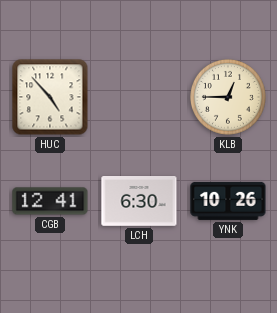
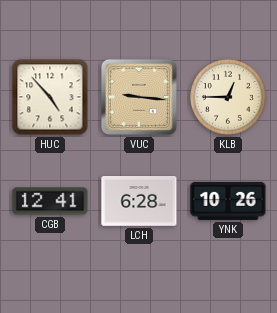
VUC: none -> 9:16 (139, 97)
LCH: 6:30 -> 6:28 (139, 202)
